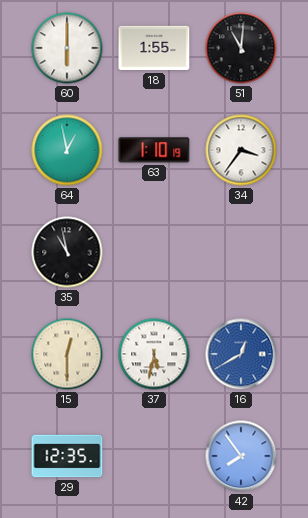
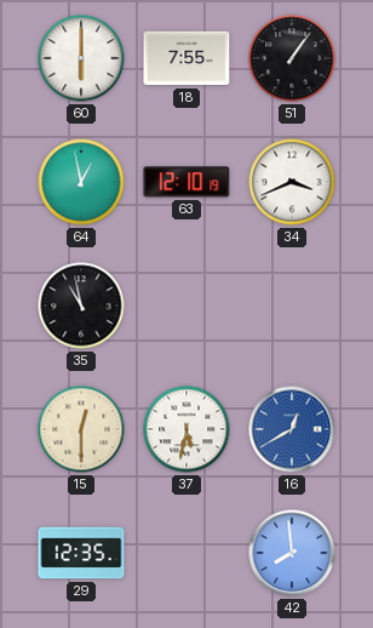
18: 1:55 -> 7:55 (187, 58)
51: 11:01 -> 1:06 (292, 58)
63: 1:10 -> 12:10 (187, 182)
34: 3:36 -> 3:41 (292, 182)
42: 7:54 -> 7:59 (292, 553)
